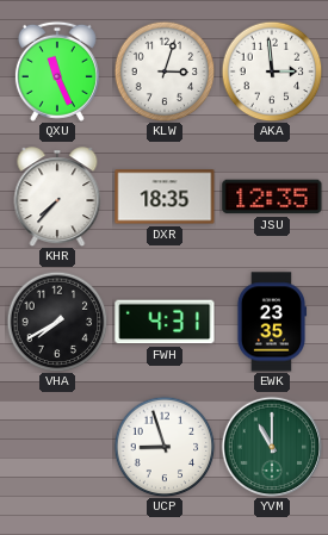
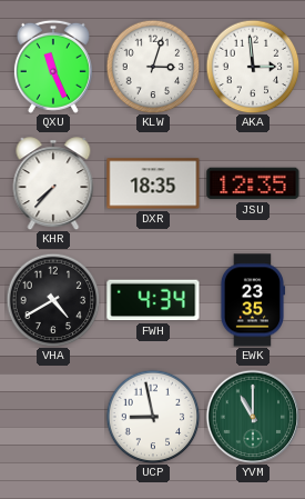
VHA: 7:40 -> 4:40 (53, 300)
FWH: 4:31 -> 4:34 (153, 300)
UCP: 8:57 -> 8:58 (153, 417)
